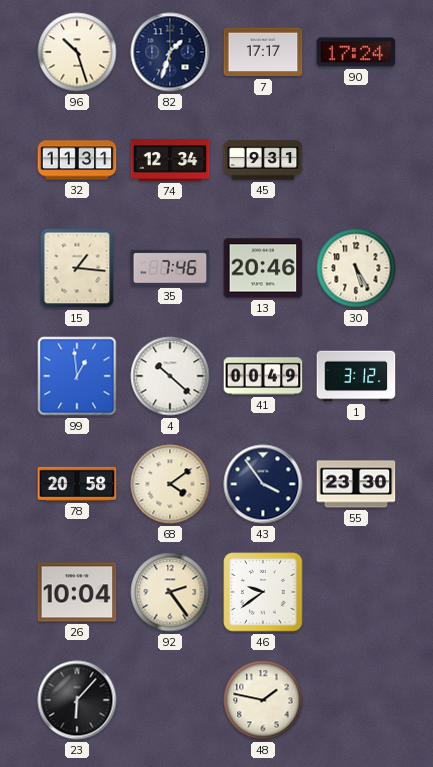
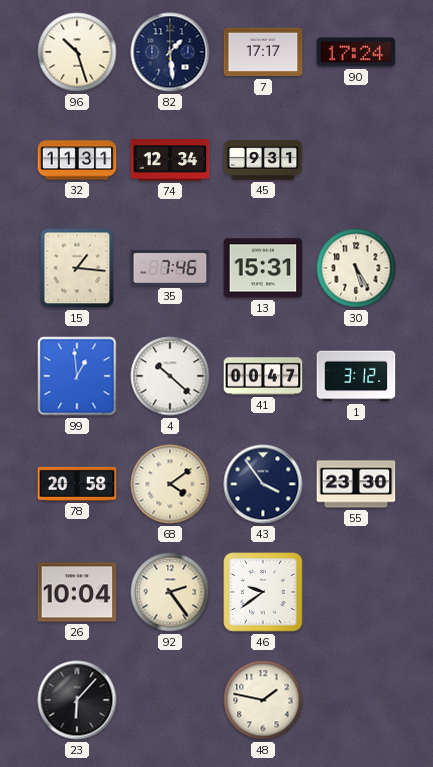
82: 1:33 -> 1:29 (170, 52)
13: 20:46 -> 15:31 (263, 268)
41: 00:49 -> 00:47 (263, 376)
